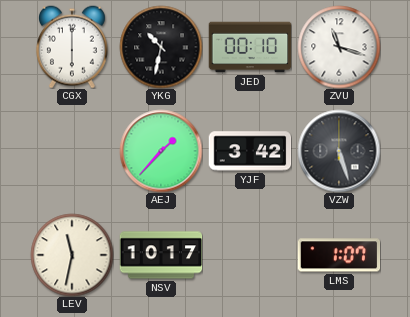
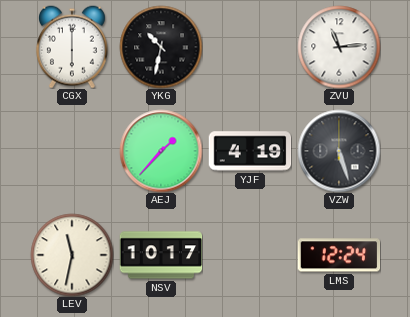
JED: 00:10 -> none (250, 47)
ZVU: 11:18 -> 11:14 (339, 47)
YJF: 3:42 -> 4:19 (250, 151)
LMS: 1:07 -> 12:24 (339, 255)
